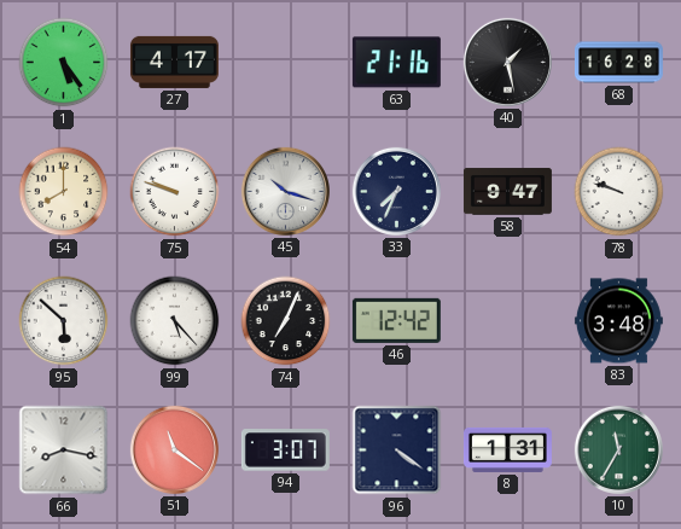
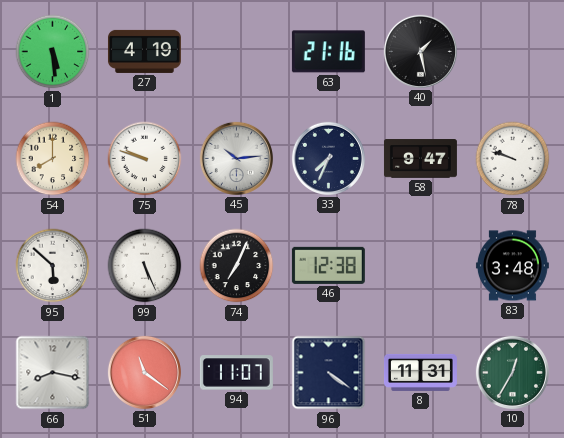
1: 5:24 -> 5:29 (53, 52)
27: 4:17 -> 4:19 (144, 51)
68: 16:28 -> none (618, 63)
45: 10:18 -> 10:14 (236, 158)
99: 5:23 -> 5:26 (145, 266)
46: 12:42 -> 12:38 (328, 265)
94: 3:07 -> 11:07 (236, 373)
8: 1:31 -> 11:31 (420, 372)
10: 11:35 -> 12:35 (512, 372)
